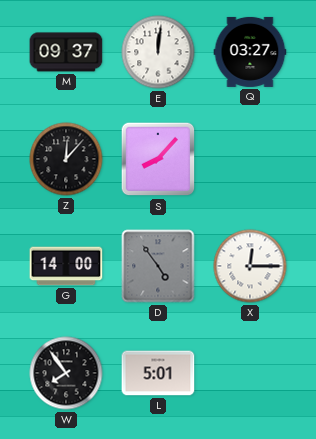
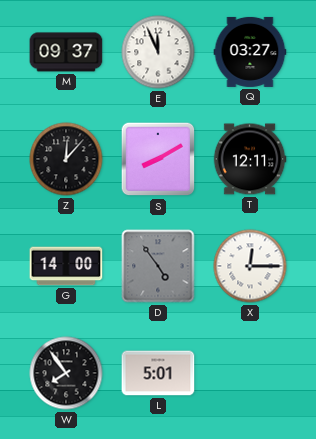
E: 12:01 -> 11:56 (158, 52)
S: 8:07 -> 8:10 (158, 159)
T: none -> 12:11 (250, 159)
